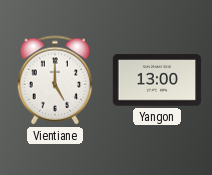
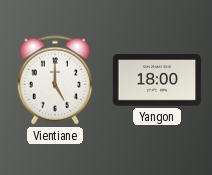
Yangon: 13:00 -> 18:00 (157, 80)
